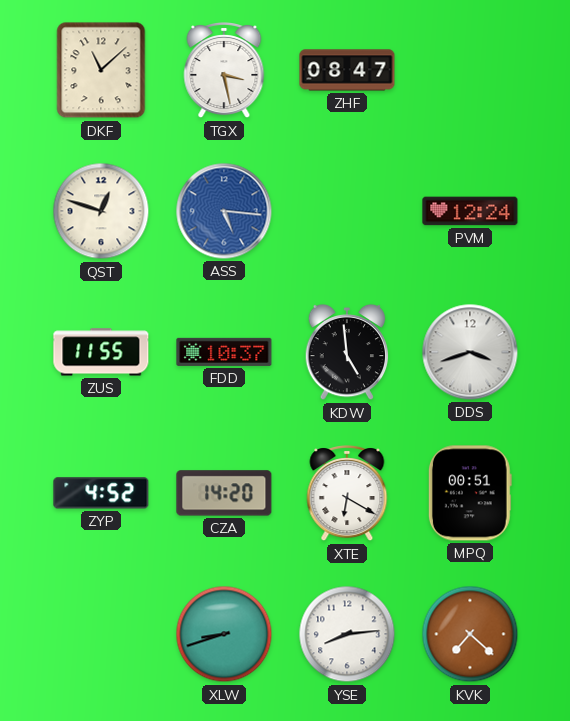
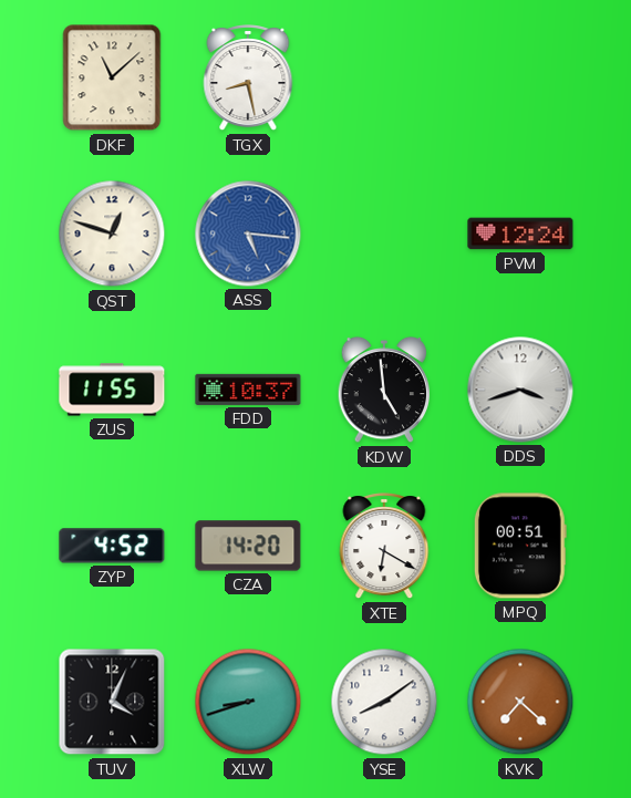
TGX: 3:28 -> 8:28 (248, 79)
ZHF: 08:47 -> none (347, 70)
TUV: none -> 4:04 (112, 702)
YSE: 8:14 -> 8:09 (384, 702)
